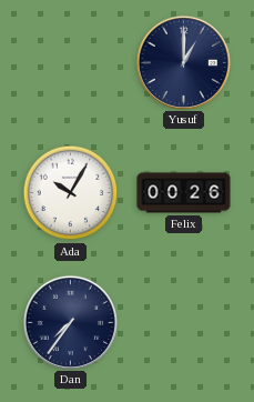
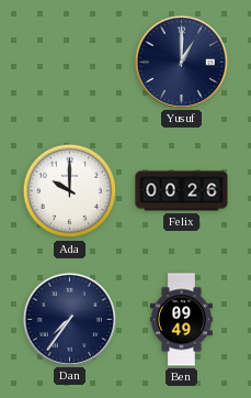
Ada: 10:05 -> 10:00 (70, 191)
Ben: none -> 09:49 (181, 320)
